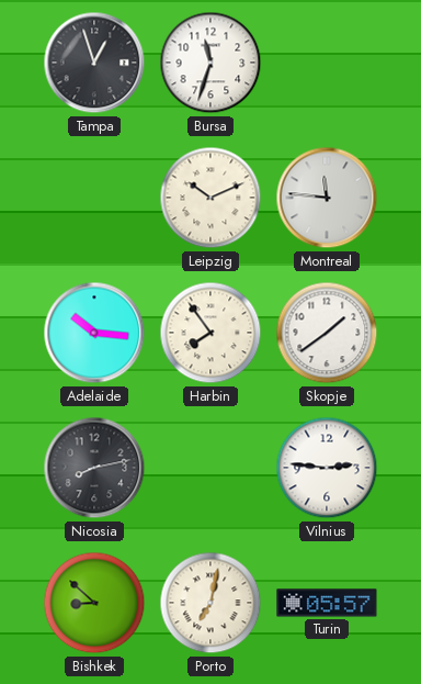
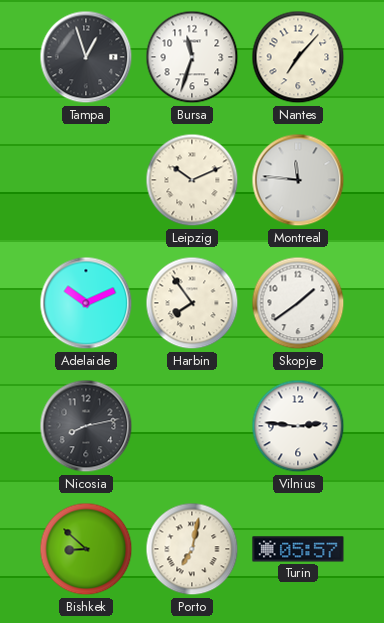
Nantes: none -> 7:07 (298, 57)
Adelaide: 10:16 -> 10:11 (86, 303)
